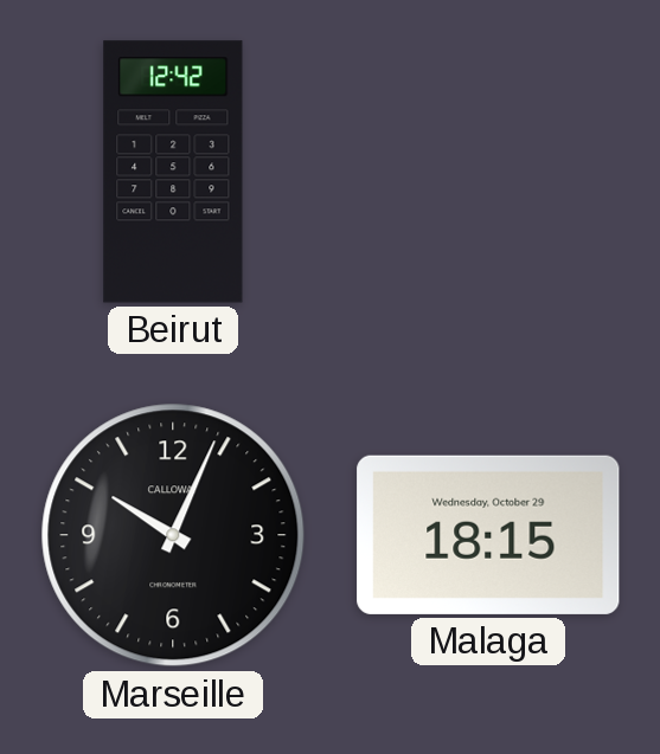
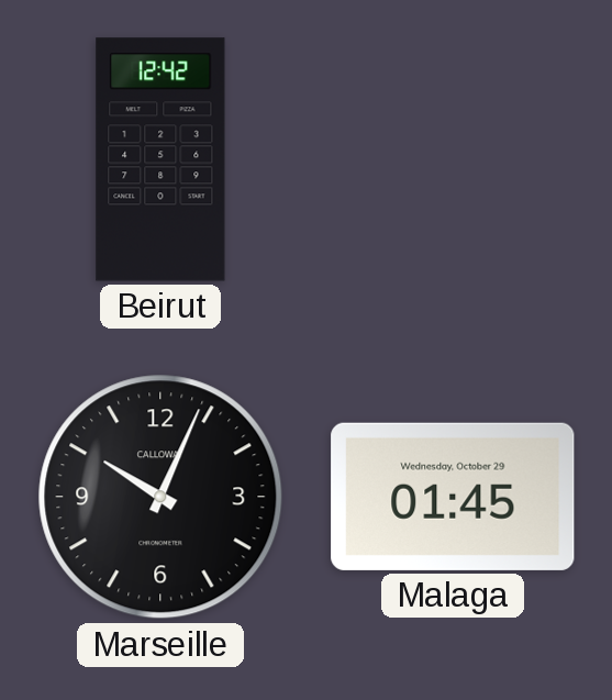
Malaga: 18:15 -> 01:45 (453, 497)
